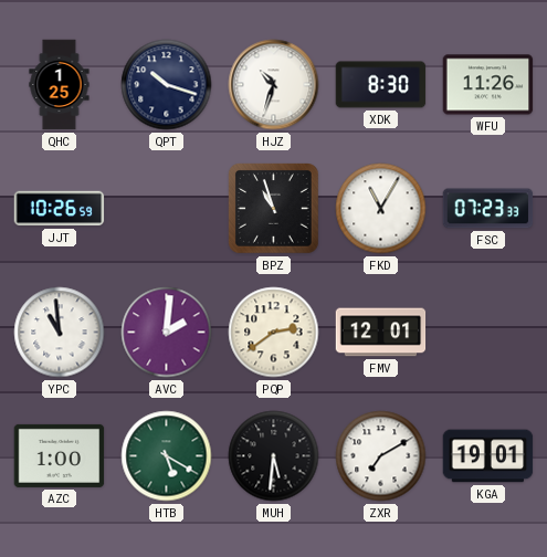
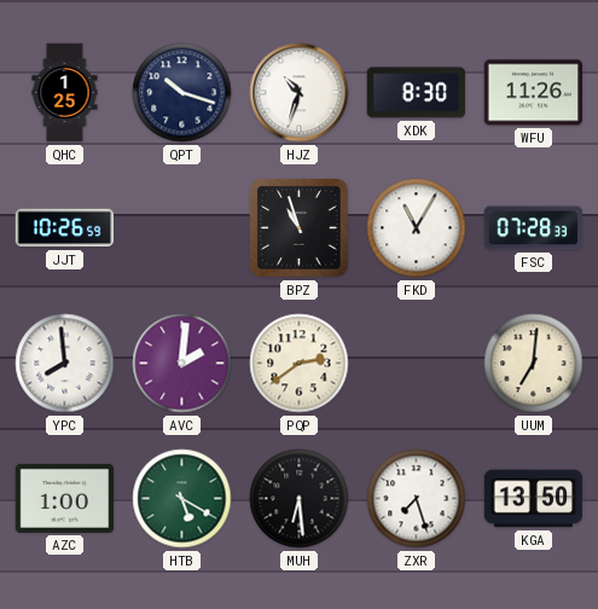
FSC: 07:23 -> 07:28 (534, 228)
YPC: 10:59 -> 7:59 (65, 364)
FMV: 12:01 -> none (381, 333)
UUM: none -> 7:01 (534, 364)
MUH: 5:31 -> 6:29 (300, 499)
ZXR: 7:10 -> 7:27 (417, 499)
KGA: 19:01 -> 13:50 (534, 499)
